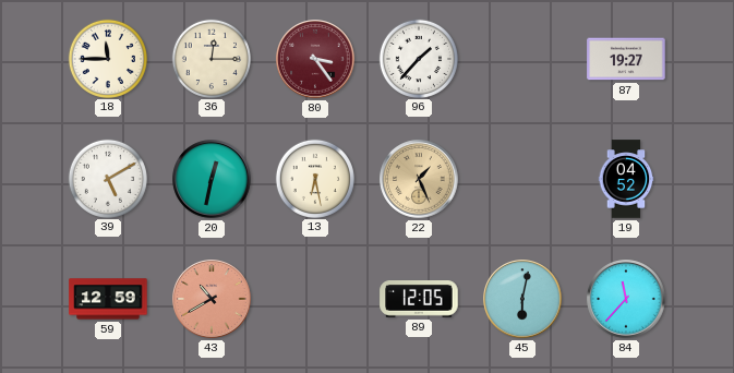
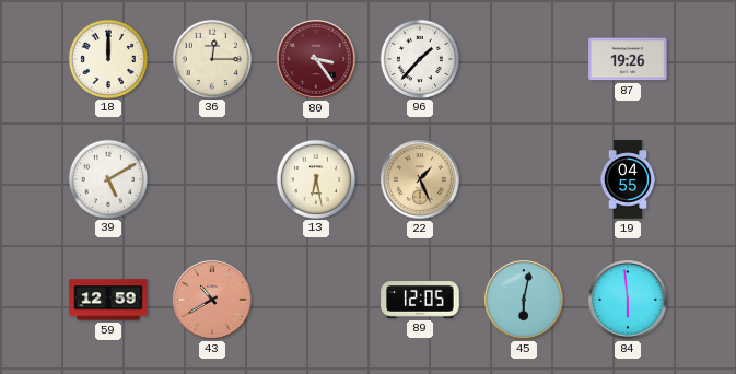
18: 11:45 -> 12:00 (107, 58)
87: 19:27 -> 19:26 (628, 59)
20: 12:32 -> none (212, 179)
19: 04:52 -> 04:55 (628, 179)
84: 11:37 -> 5:59 (628, 300)
